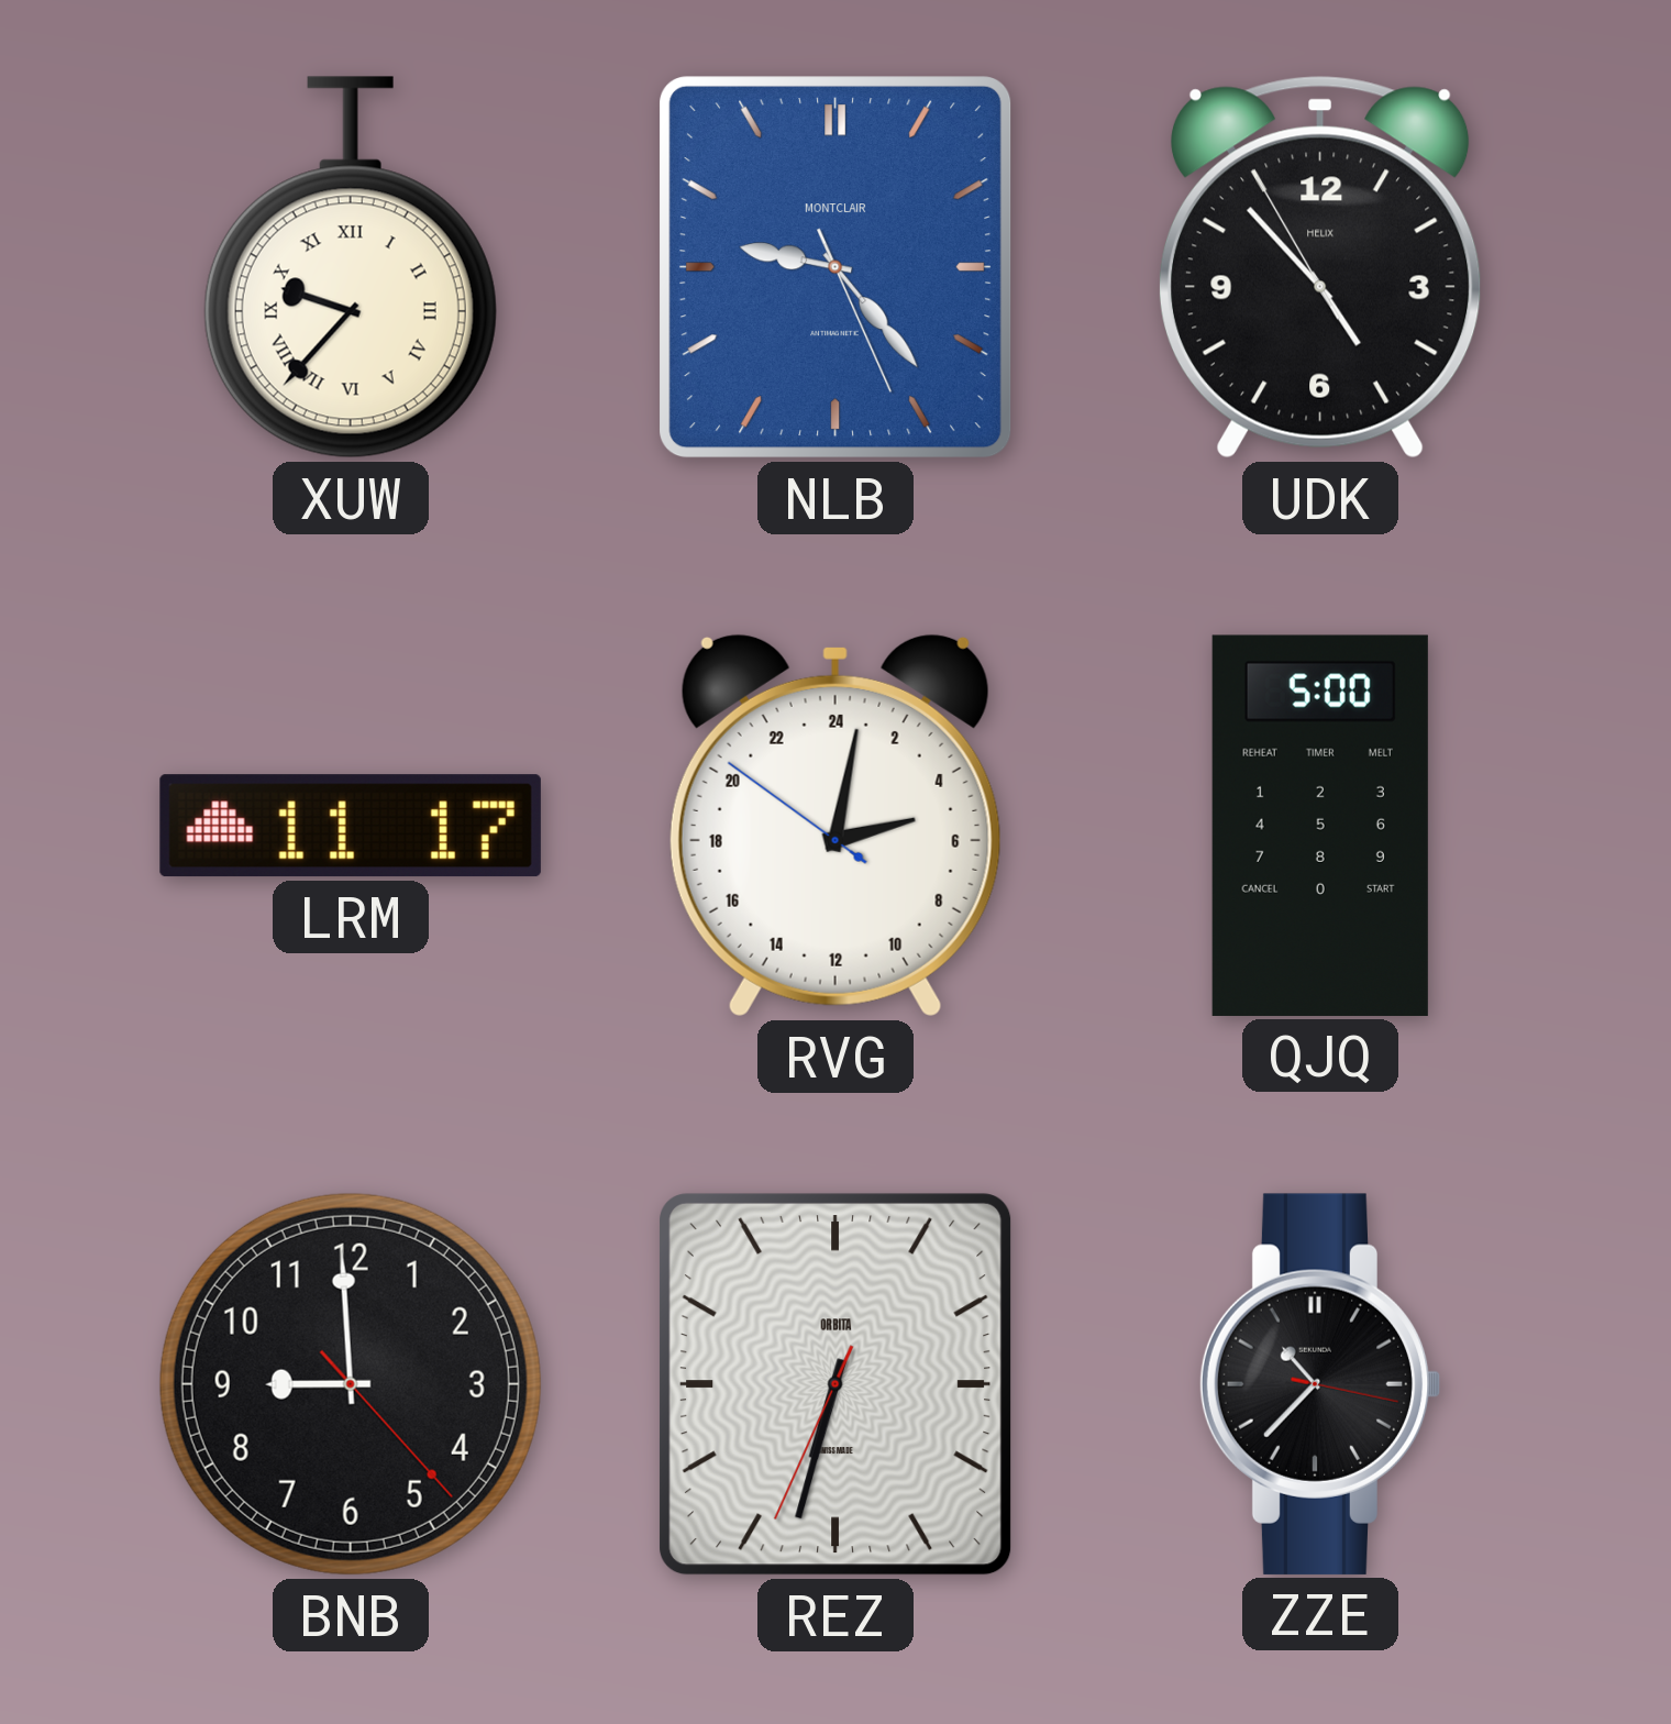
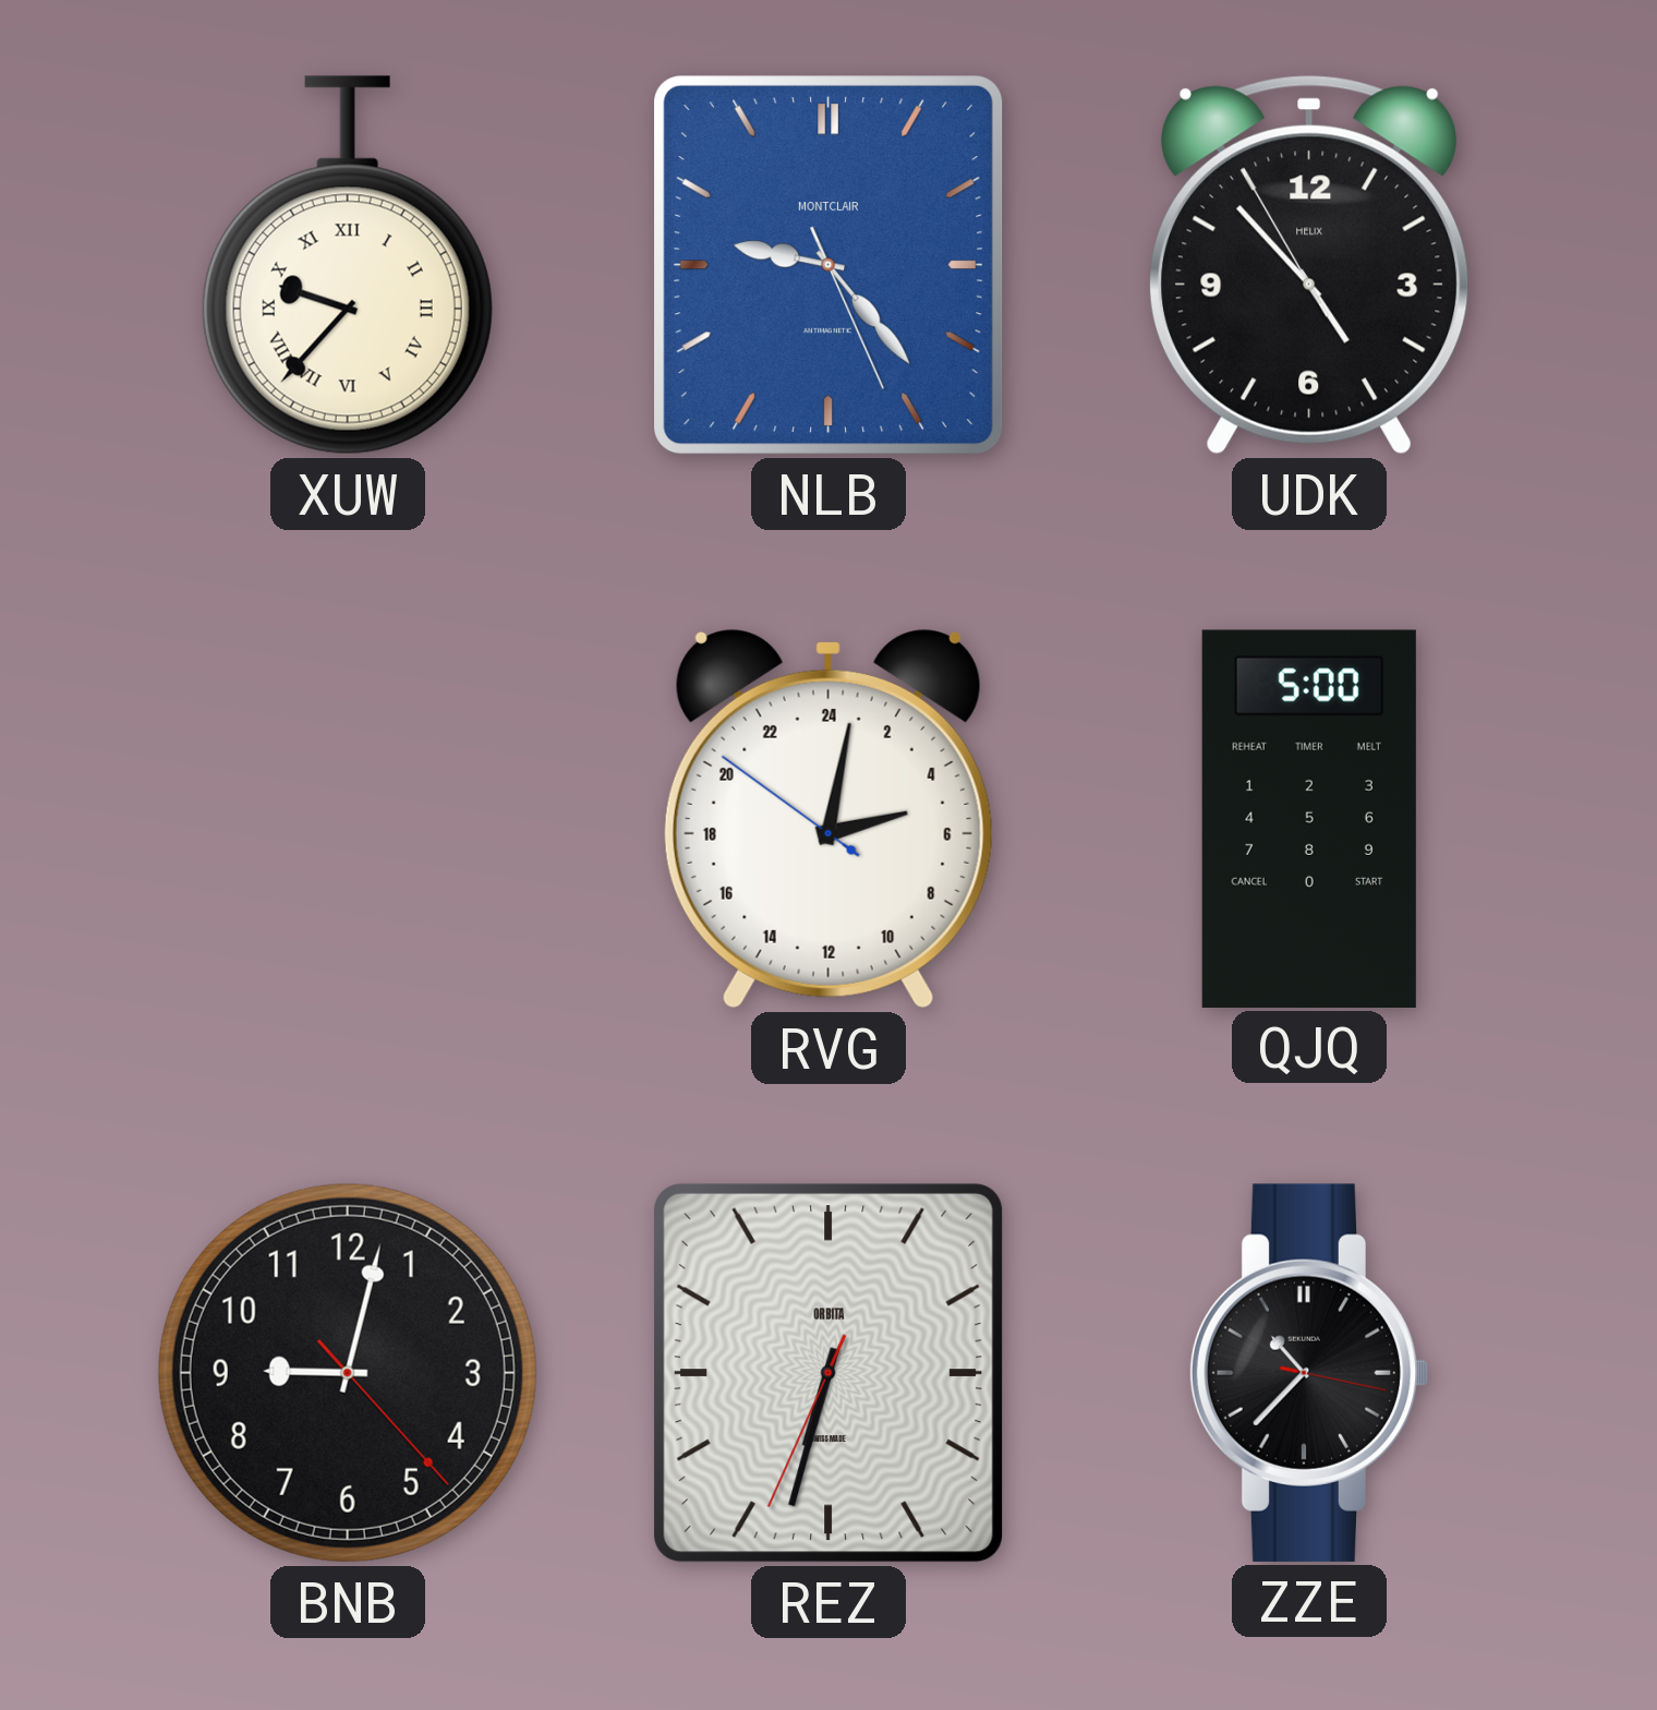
LRM: 11:17 -> none (351, 826)
BNB: 8:59 -> 9:02 (348, 1373)
